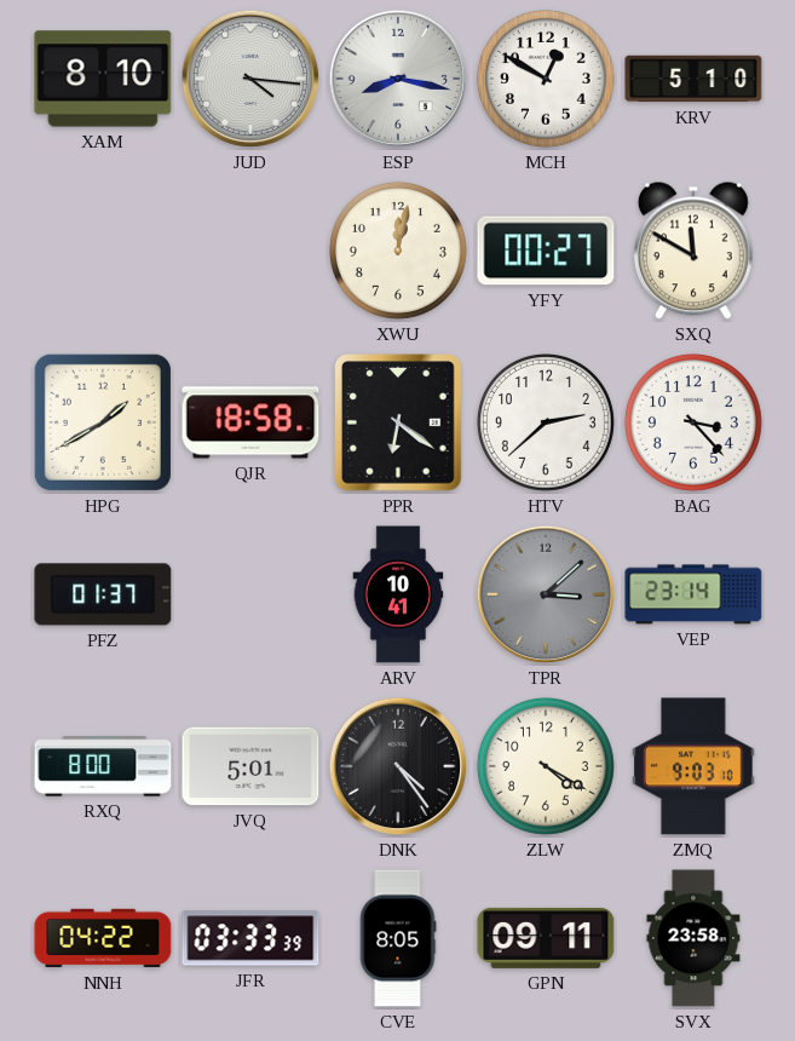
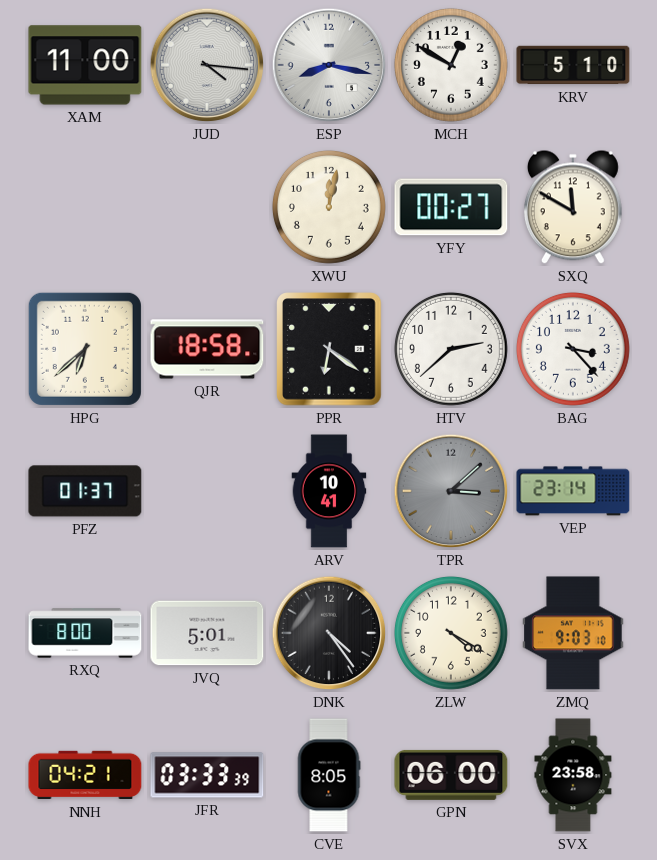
XAM: 8:10 -> 11:00 (85, 65)
HPG: 1:40 -> 6:38 (85, 349)
NNH: 04:22 -> 04:21 (85, 775)
GPN: 09:11 -> 06:00 (451, 775)
